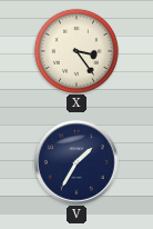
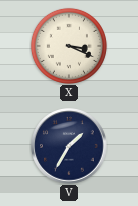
X: 3:24 -> 3:19 (69, 46)
